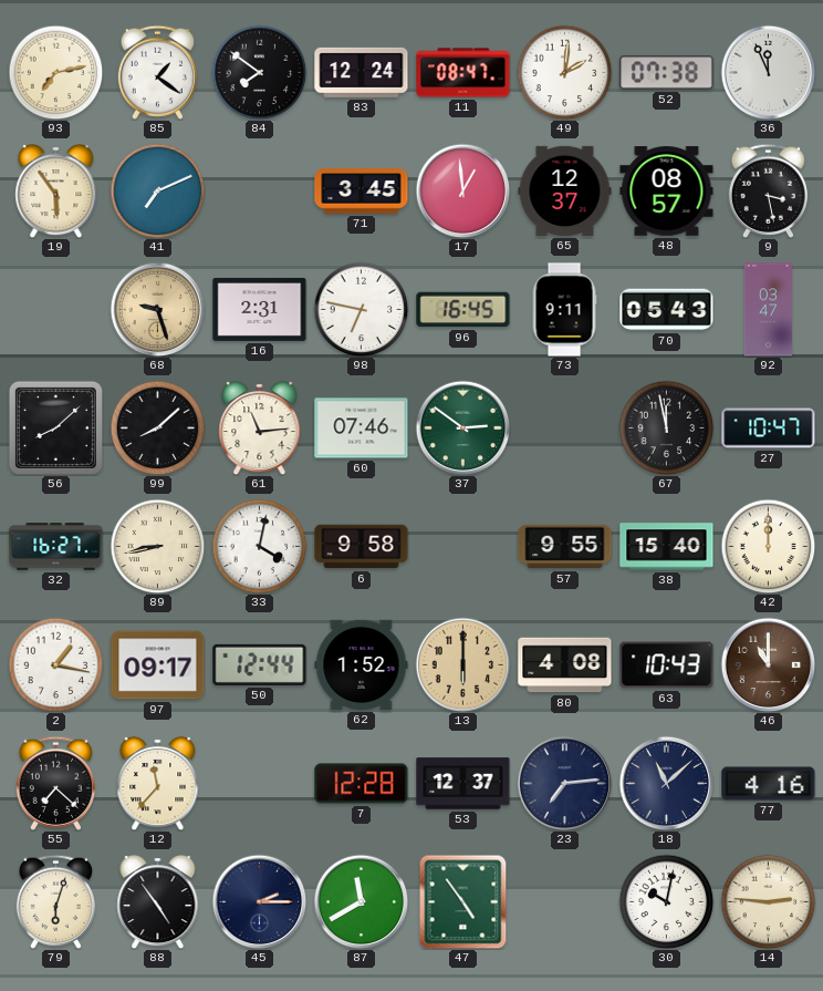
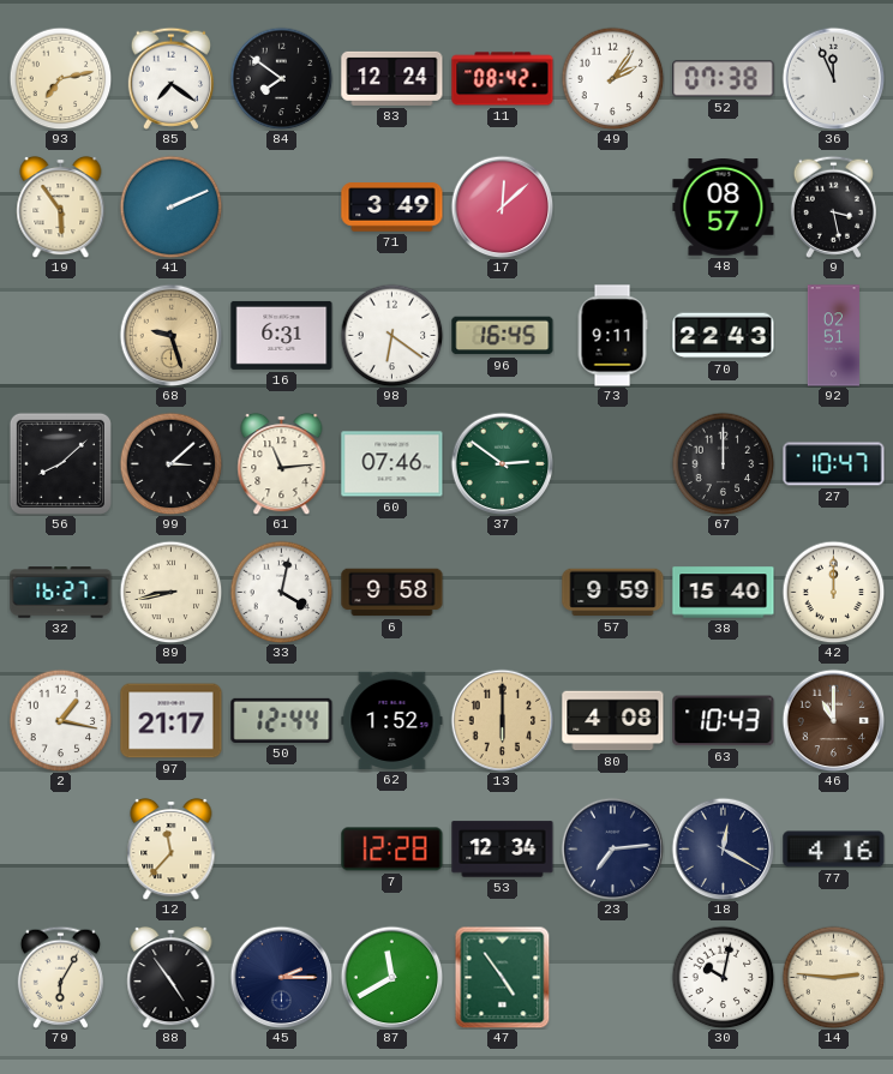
85: 1:21 -> 7:21 (170, 78)
11: 08:47 -> 08:42 (503, 79)
49: 2:01 -> 2:06 (612, 78)
41: 7:11 -> 2:11 (170, 206)
71: 3:45 -> 3:49 (392, 208)
17: 12:59 -> 12:08 (502, 206)
65: 12:37 -> none (565, 190)
16: 2:31 -> 6:31 (282, 335)
98: 6:47 -> 6:21 (391, 335)
70: 05:43 -> 22:43 (724, 336)
92: 03:47 -> 02:51 (833, 336)
99: 8:08 -> 3:08 (170, 463)
67: 11:58 -> 12:00 (723, 463)
57: 9:55 -> 9:59 (613, 593)
97: 09:17 -> 21:17 (172, 721)
55: 7:22 -> none (55, 783)
53: 12:37 -> 12:34 (503, 850)
18: 11:08 -> 12:20 (723, 848)
79: 6:03 -> 6:05 (60, 977)
